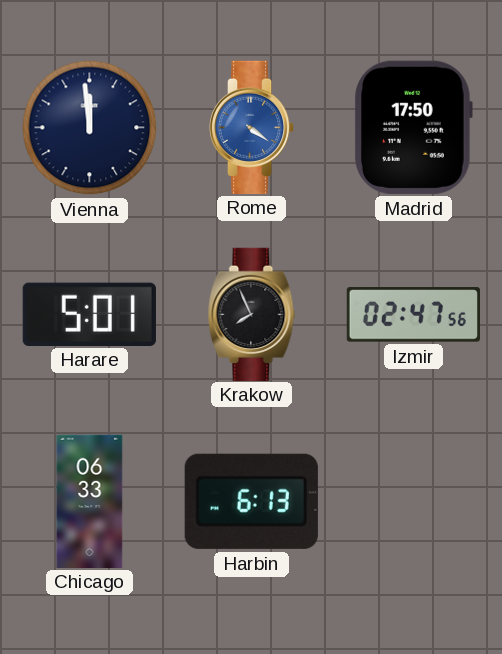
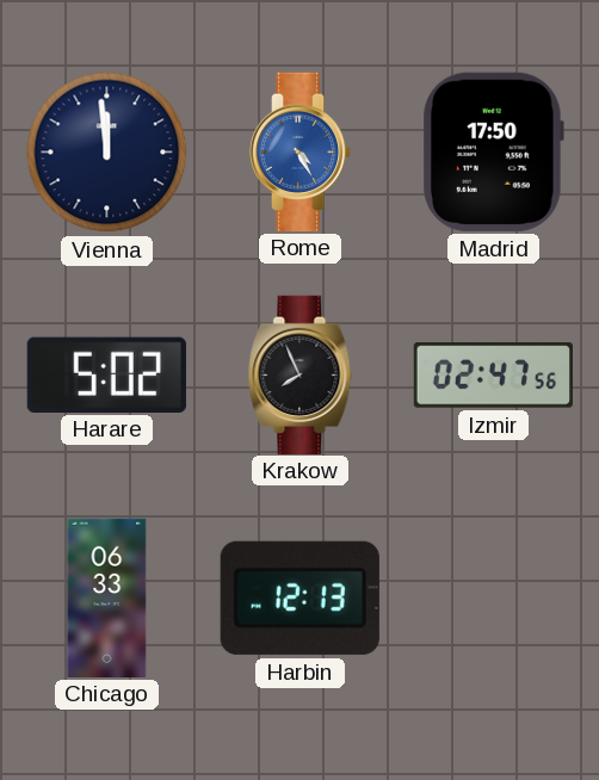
Rome: 4:21 -> 4:25 (301, 151)
Harare: 5:01 -> 5:02 (106, 374)
Harbin: 6:13 -> 12:13 (299, 598)
